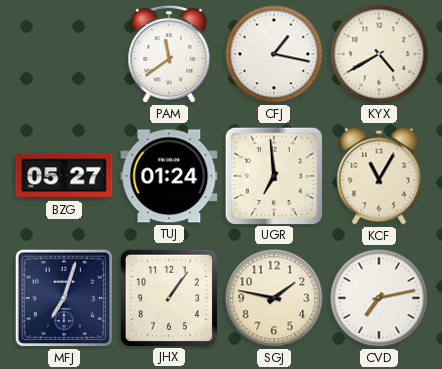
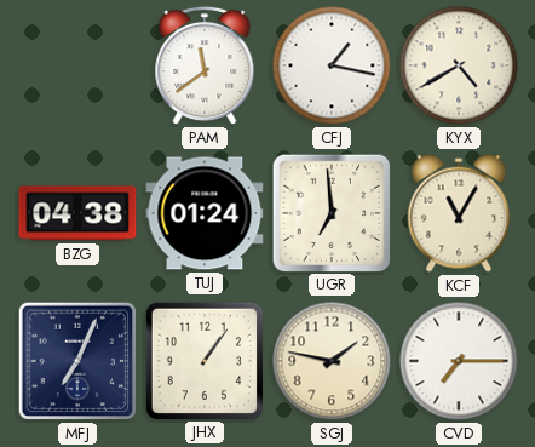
BZG: 05:27 -> 04:38 (77, 213)
MFJ: 7:03 -> 7:04 (77, 361)
CVD: 7:13 -> 7:15 (459, 361)
